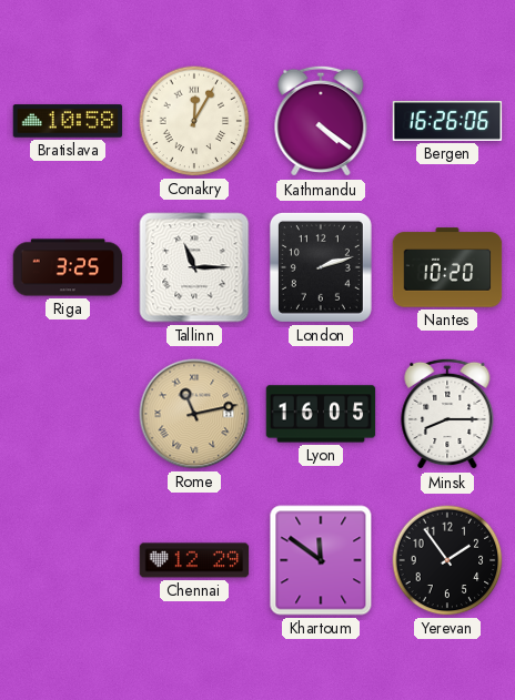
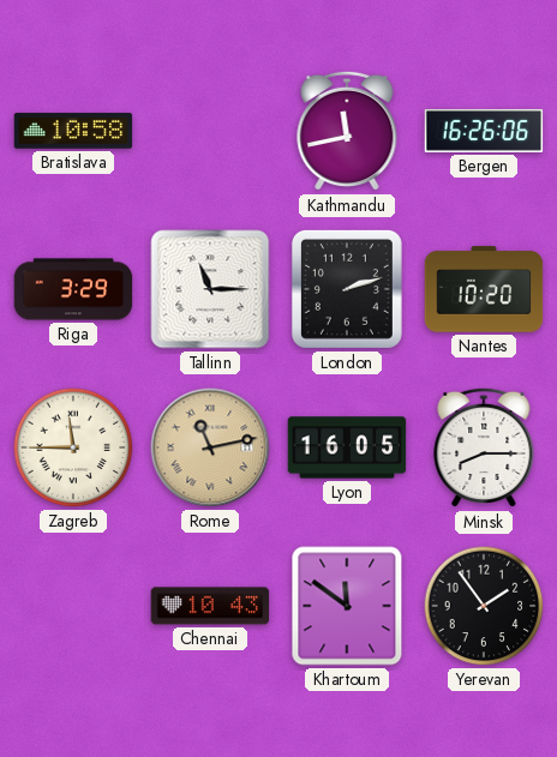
Conakry: 12:05 -> none (194, 121)
Kathmandu: 4:21 -> 11:43 (347, 131)
Riga: 3:25 -> 3:29 (73, 289)
Zagreb: none -> 11:45 (73, 447)
Chennai: 12:29 -> 10:43 (210, 606)
